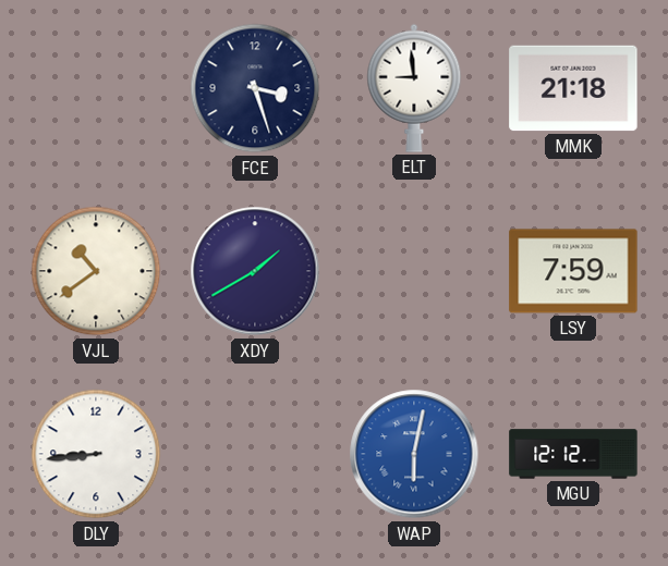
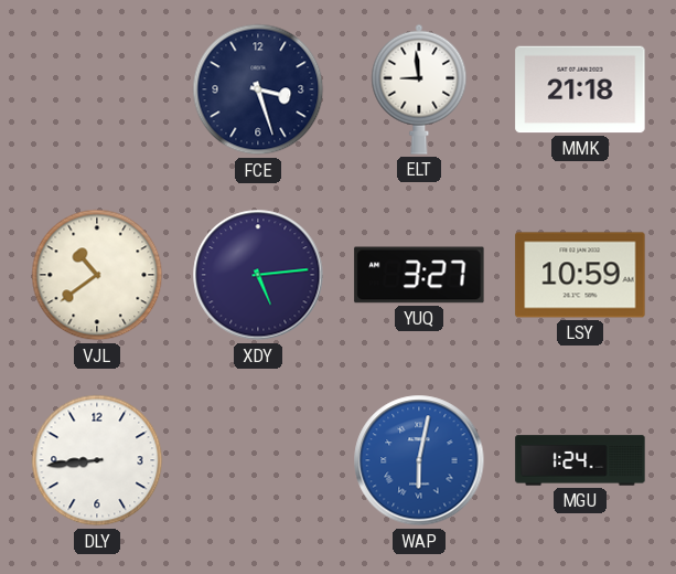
XDY: 1:40 -> 5:14 (258, 275)
YUQ: none -> 3:27 (419, 275)
LSY: 7:59 -> 10:59 (580, 275)
MGU: 12:12 -> 1:24 (580, 460)
